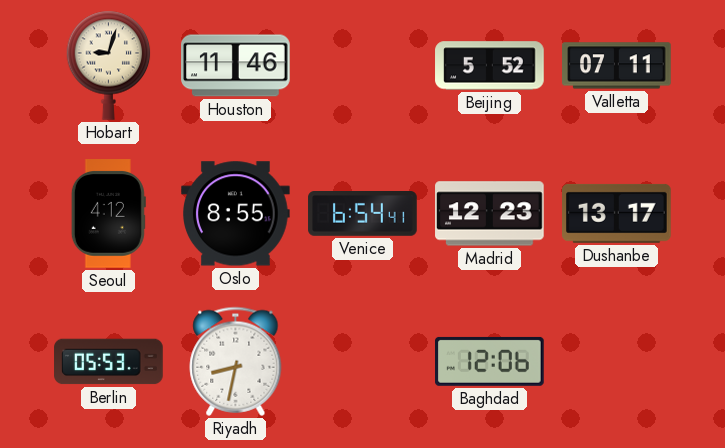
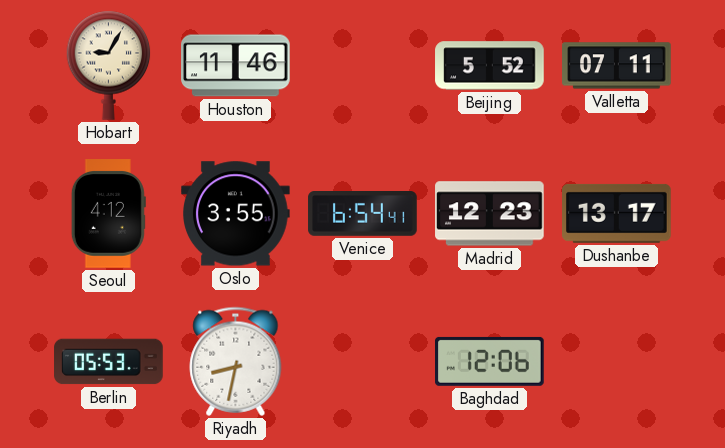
Hobart: 9:03 -> 9:05 (109, 65)
Oslo: 8:55 -> 3:55 (236, 214)
